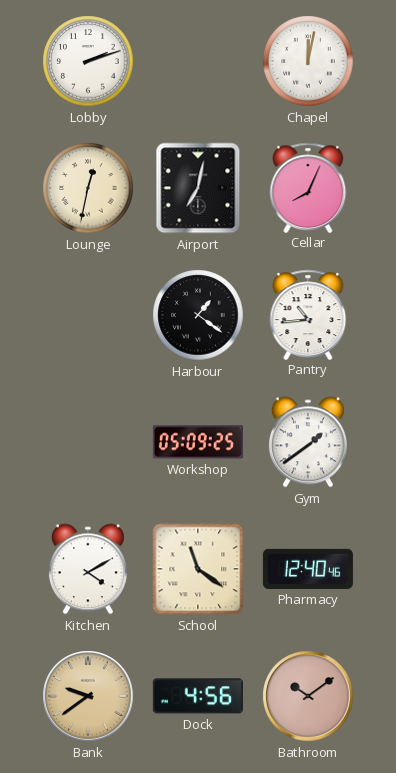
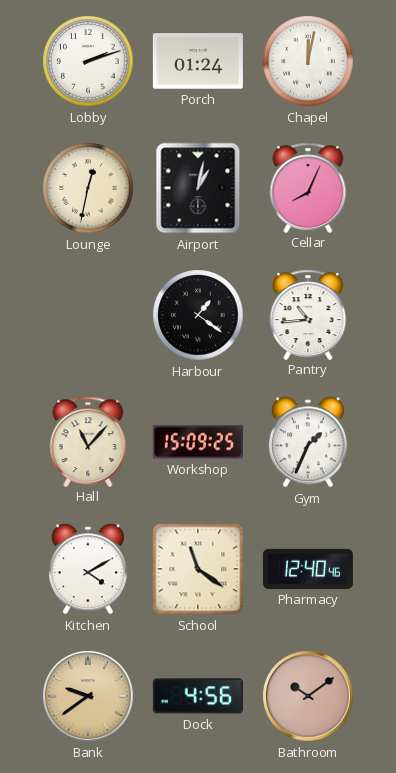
Porch: none -> 01:24 (198, 61)
Airport: 7:02 -> 1:02 (198, 188)
Hall: none -> 11:07 (88, 441)
Workshop: 05:09 -> 15:09 (198, 442)
Gym: 1:39 -> 1:34 (308, 442)
